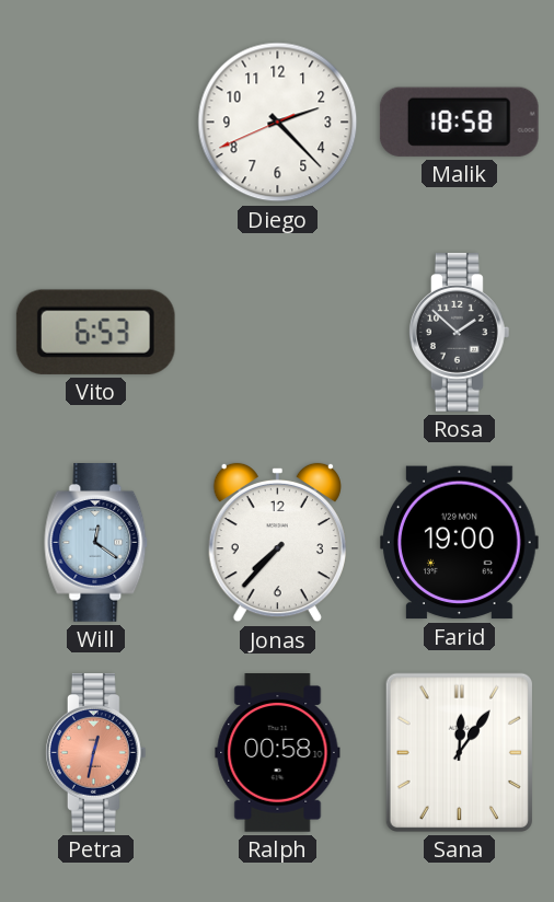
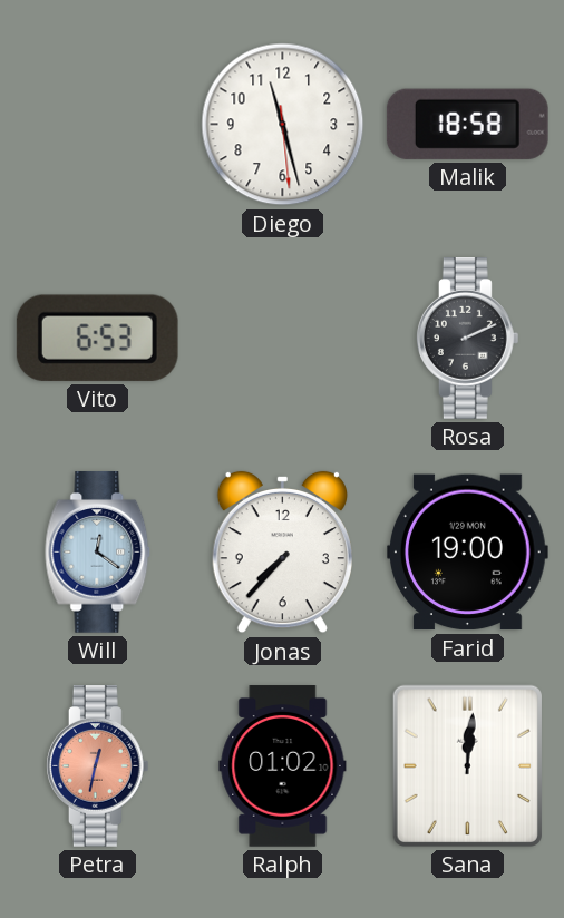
Diego: 2:22 -> 11:27 (283, 125)
Rosa: 1:52 -> 2:11 (467, 339)
Ralph: 00:58 -> 01:02 (283, 766)
Sana: 12:06 -> 12:01 (467, 765)
